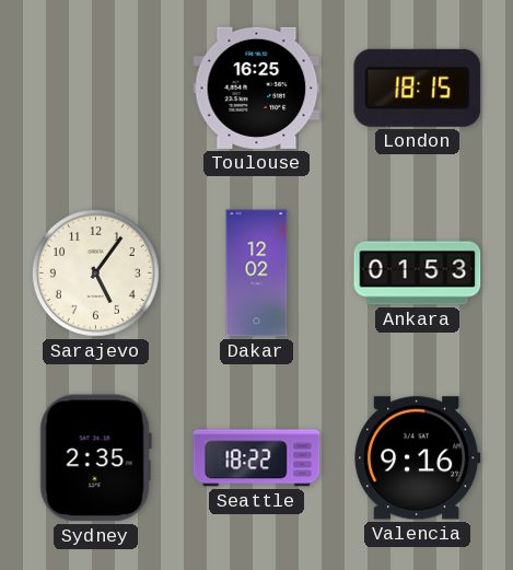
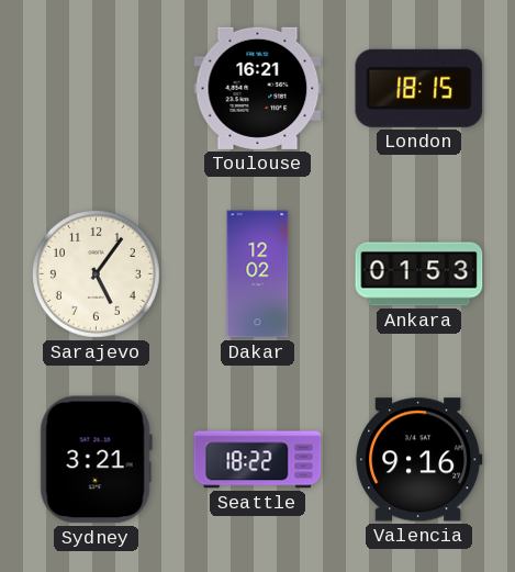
Toulouse: 16:25 -> 16:21 (258, 88)
Sydney: 2:35 -> 3:21 (96, 460)
